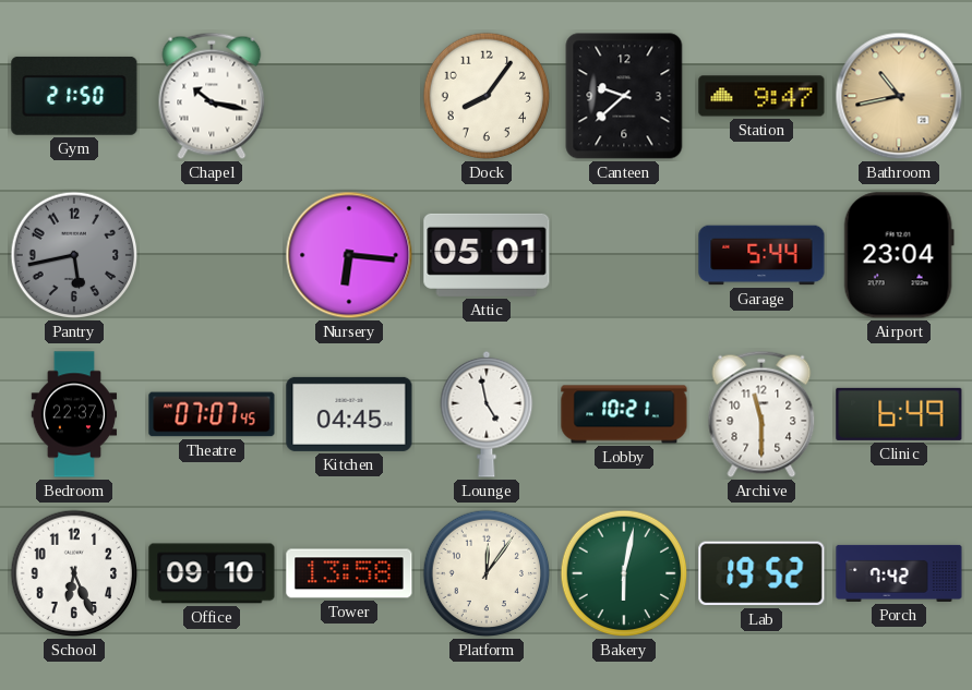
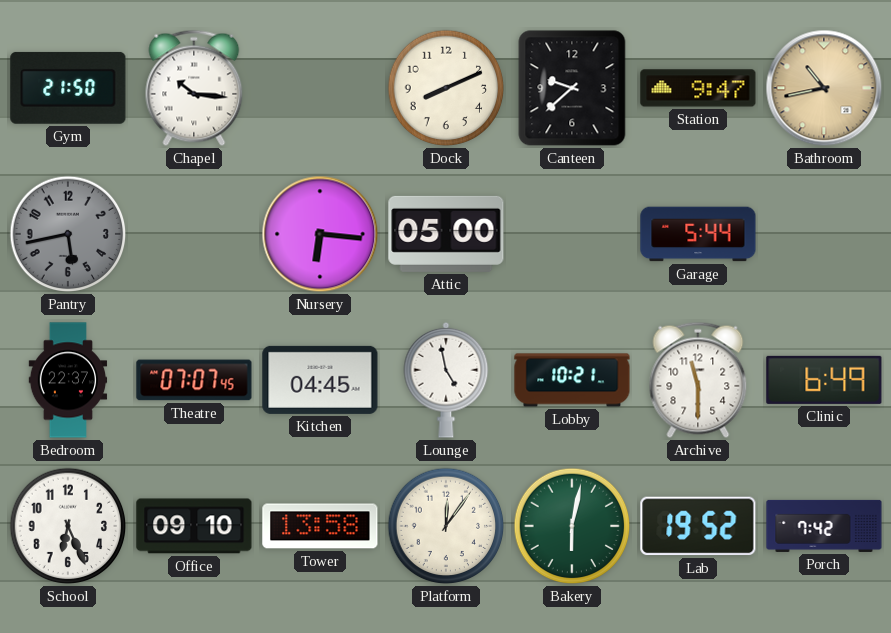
Chapel: 10:17 -> 10:16 (194, 88)
Dock: 8:06 -> 8:11 (446, 88)
Attic: 05:01 -> 05:00 (446, 234)
Airport: 23:04 -> none (899, 255)
